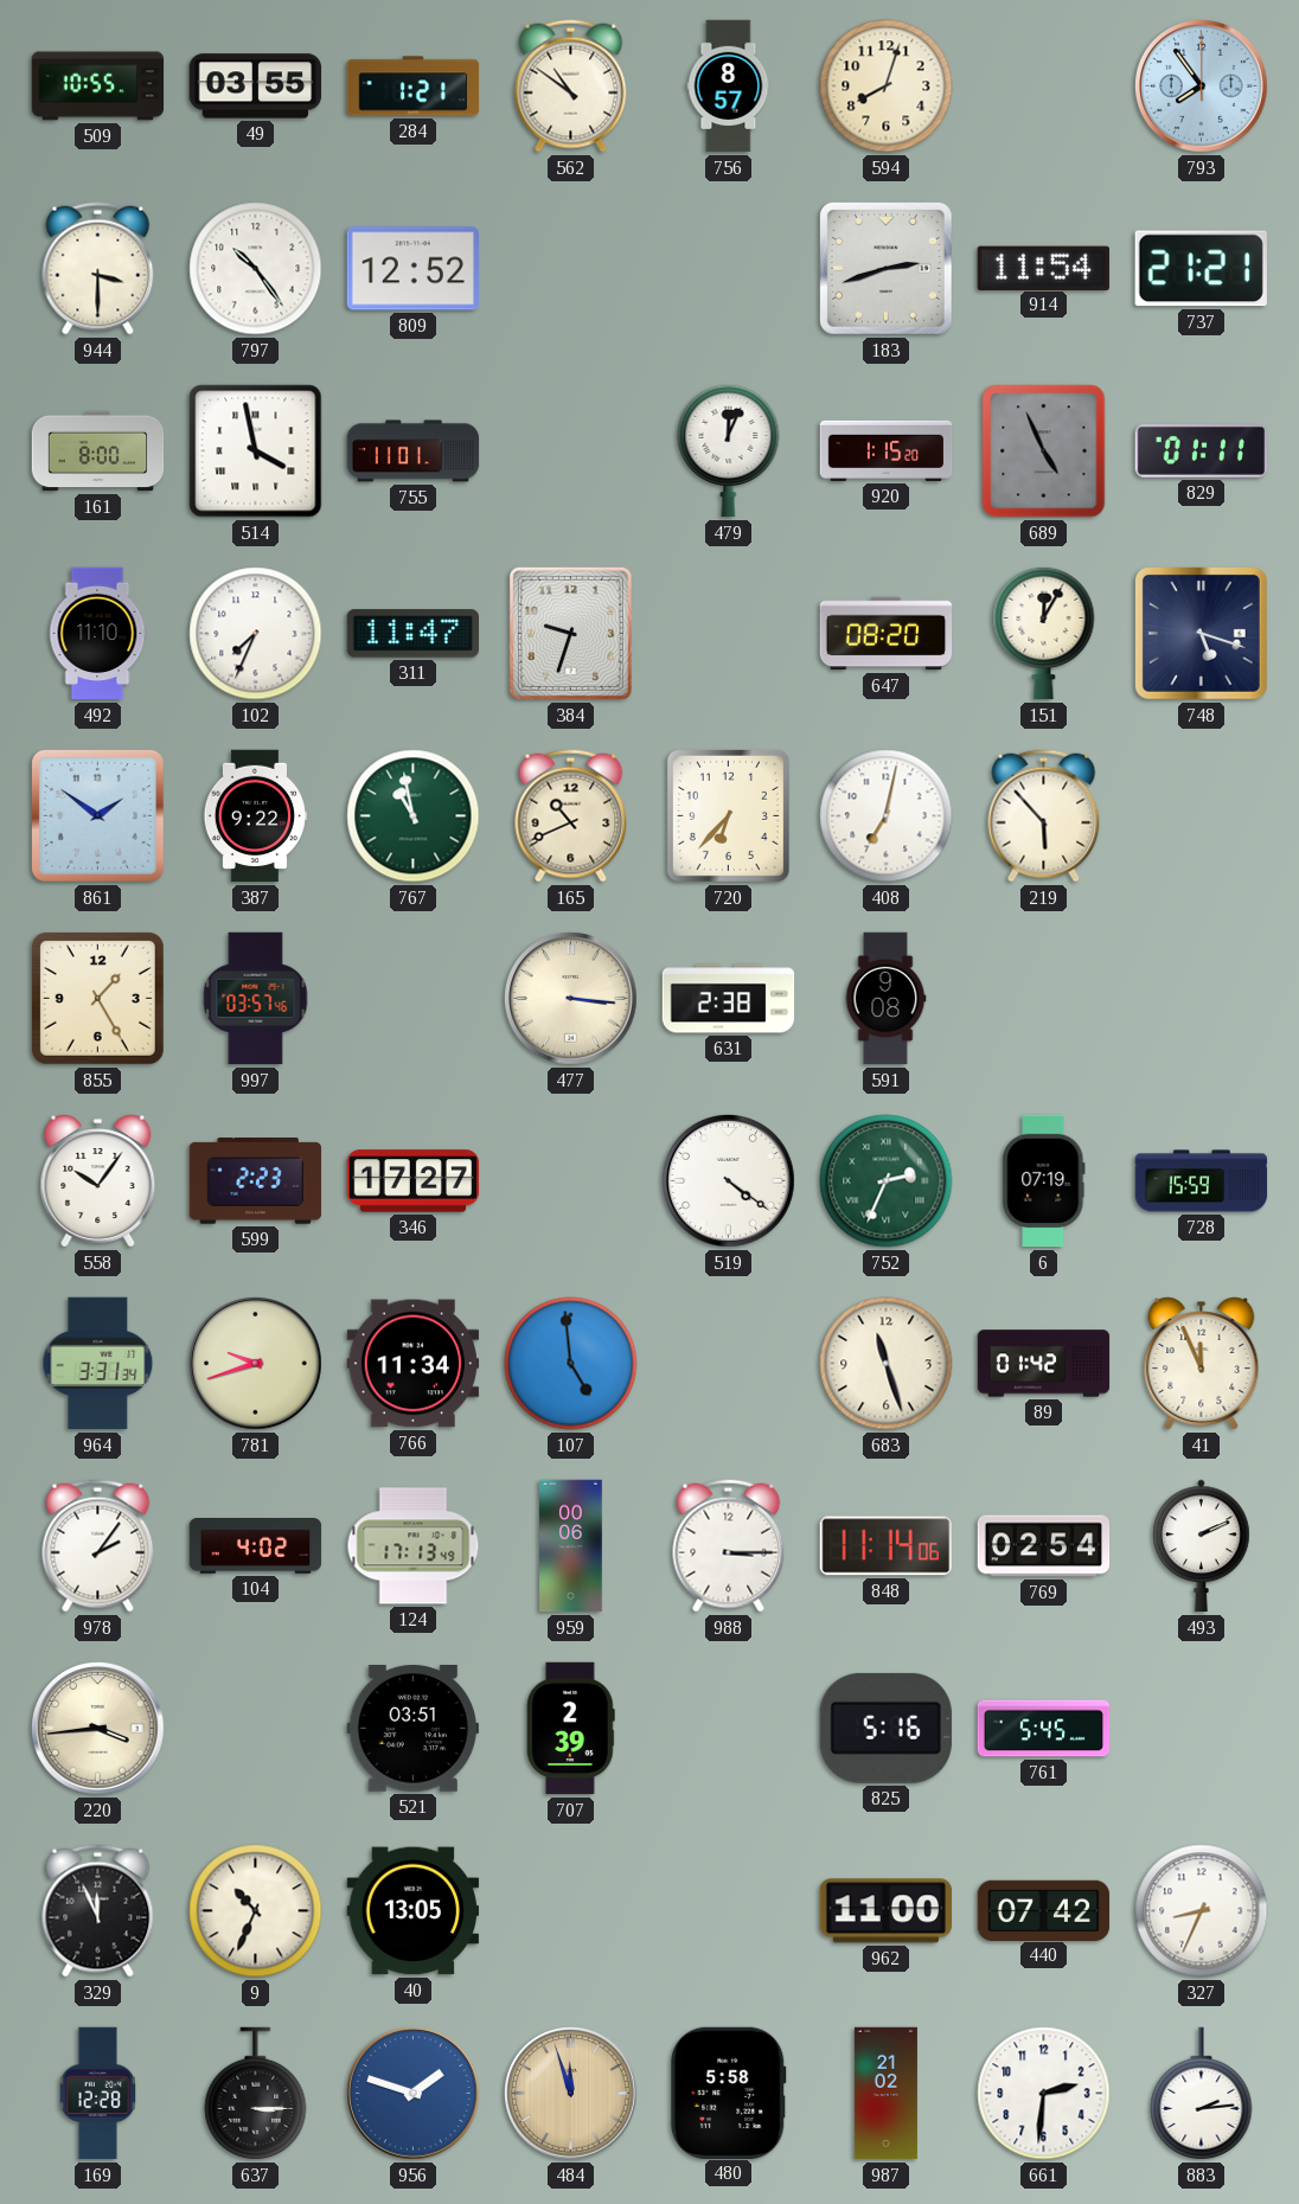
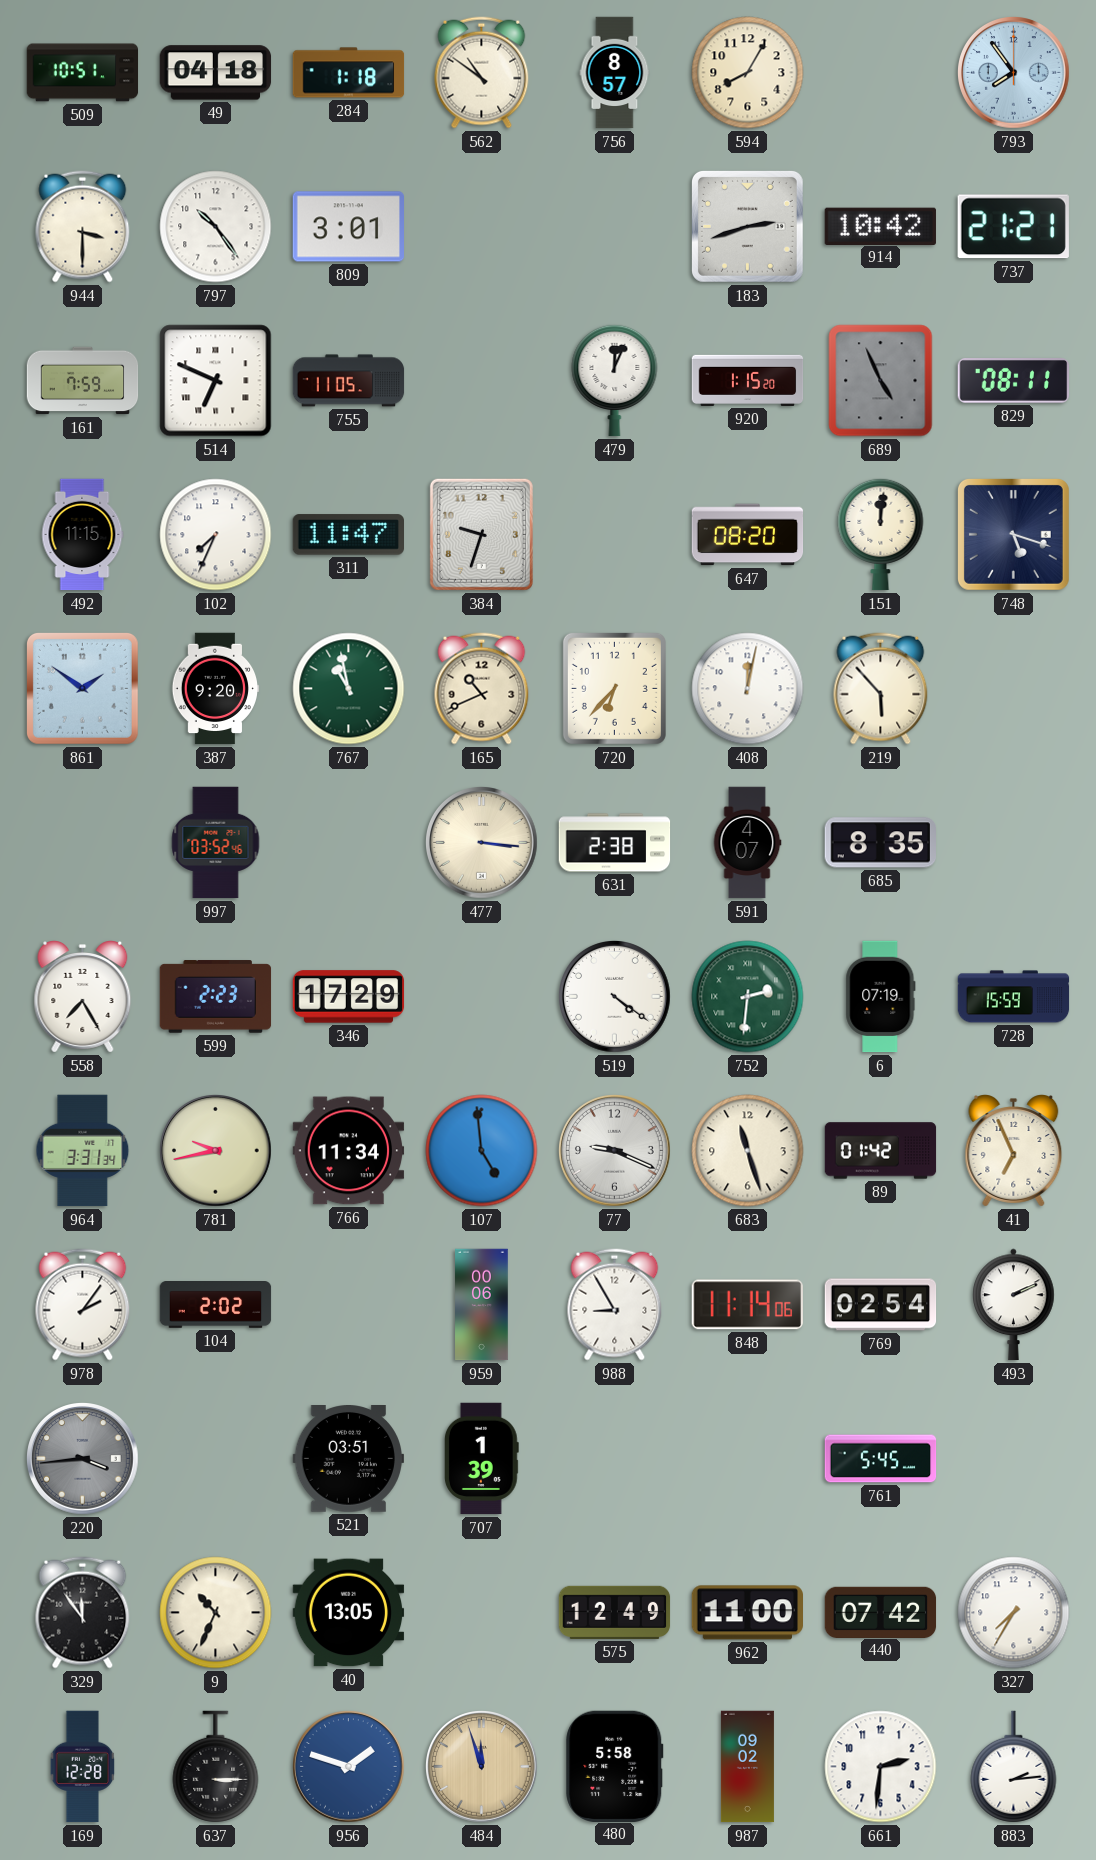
509: 10:55 -> 10:51 (83, 73)
49: 03:55 -> 04:18 (216, 73)
284: 1:21 -> 1:18 (349, 73)
594: 8:03 -> 8:05 (748, 73)
809: 12:52 -> 3:01 (348, 227)
914: 11:54 -> 10:42 (880, 226)
161: 8:00 -> 7:59 (83, 381)
514: 3:58 -> 6:49 (216, 381)
755: 11:01 -> 11:05 (349, 381)
829: 01:11 -> 08:11 (1014, 381)
492: 11:10 -> 11:15 (82, 535)
151: 12:05 -> 12:01 (881, 534)
387: 9:22 -> 9:20 (216, 689)
408: 7:02 -> 12:02 (748, 689)
855: 1:25 -> none (97, 998)
997: 03:57 -> 03:52 (216, 843)
591: 9:08 -> 4:07 (747, 843)
685: none -> 8:35 (880, 843)
558: 10:06 -> 7:25 (83, 997)
346: 17:27 -> 17:29 (349, 997)
752: 2:34 -> 2:31 (748, 997)
781: 9:42 -> 9:43 (216, 1151)
77: none -> 9:19 (615, 1151)
41: 11:56 -> 6:56 (1014, 1151)
104: 4:02 -> 2:02 (216, 1305)
124: 17:13 -> none (414, 1546)
988: 3:15 -> 8:55 (615, 1305)
220 dial: cream -> grey (83, 1459)
707: 2:39 -> 1:39 (481, 1459)
825: 5:16 -> none (885, 1728)
329: 11:56 -> 11:54 (83, 1613)
575: none -> 12:49 (615, 1612)
327: 8:34 -> 7:35 (1014, 1613)
987: 21:02 -> 09:02 (747, 1767)
